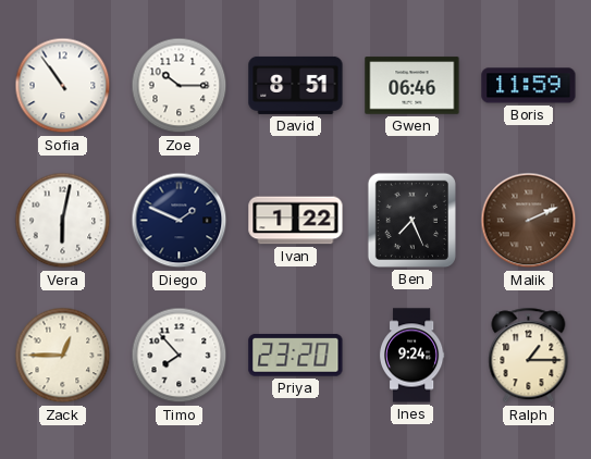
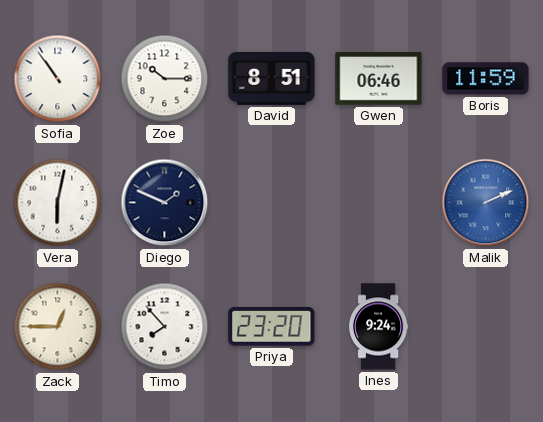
Ivan: 1:22 -> none (296, 221)
Ben: 7:26 -> none (411, 220)
Malik dial: brown -> blue (486, 203)
Ralph: 1:15 -> none (529, 356)
